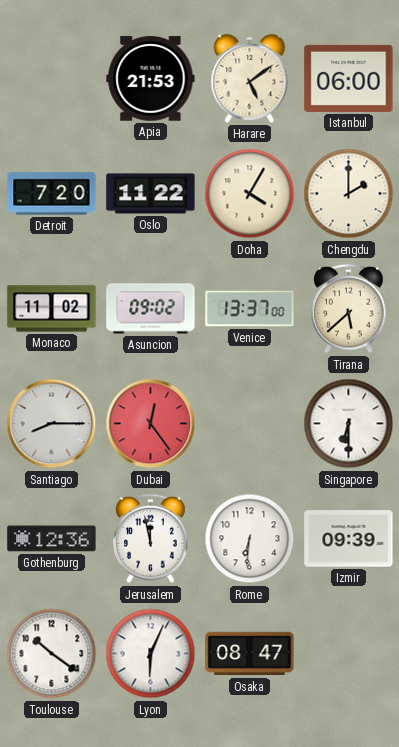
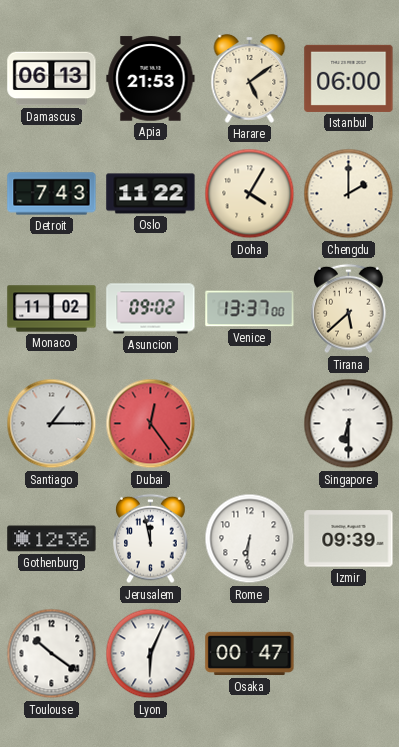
Damascus: none -> 06:13 (52, 79)
Detroit: 7:20 -> 7:43 (52, 194)
Santiago: 8:15 -> 1:15 (52, 424)
Osaka: 08:47 -> 00:47 (250, 654)
